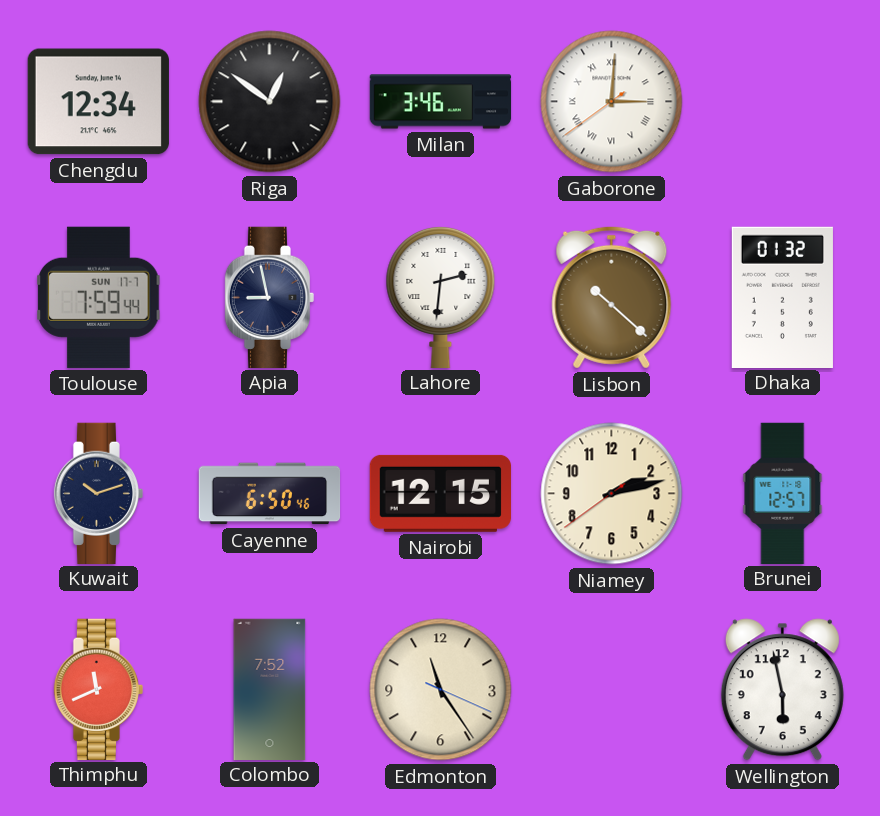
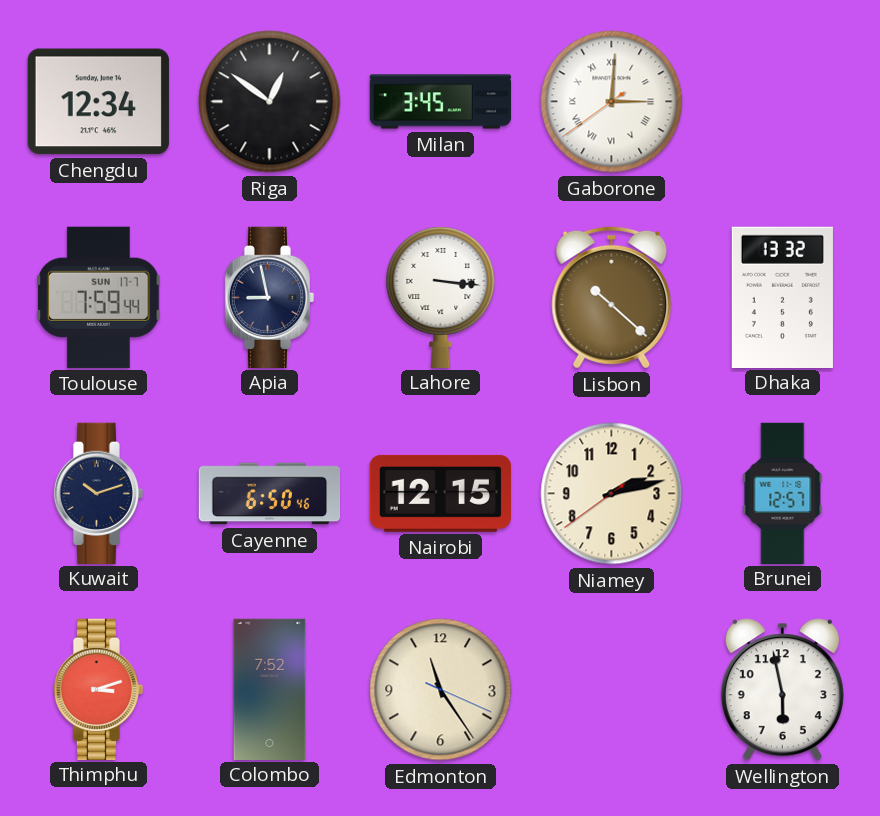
Milan: 3:46 -> 3:45 (441, 102)
Lahore: 2:31 -> 3:16 (441, 296)
Dhaka: 01:32 -> 13:32 (782, 297)
Thimphu: 11:41 -> 3:12 (99, 689)
